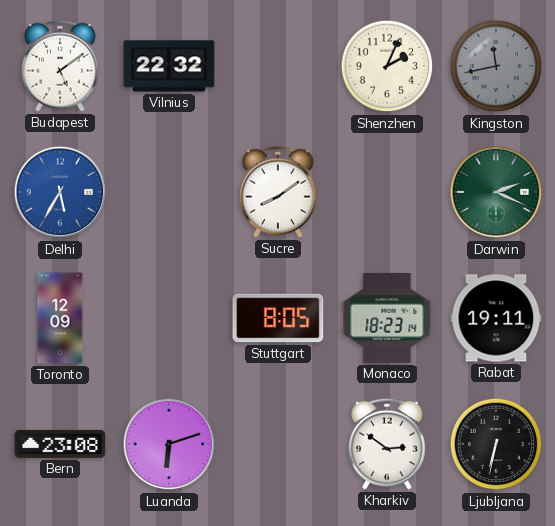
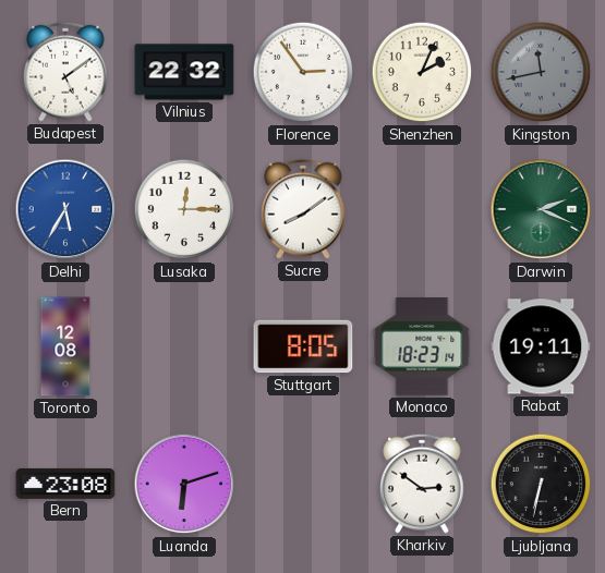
Florence: none -> 2:54 (303, 72)
Lusaka: none -> 12:15 (184, 209)
Toronto: 12:09 -> 12:08 (65, 346)
